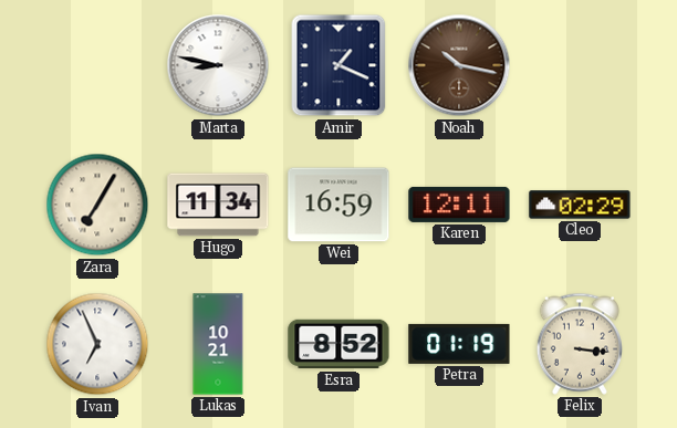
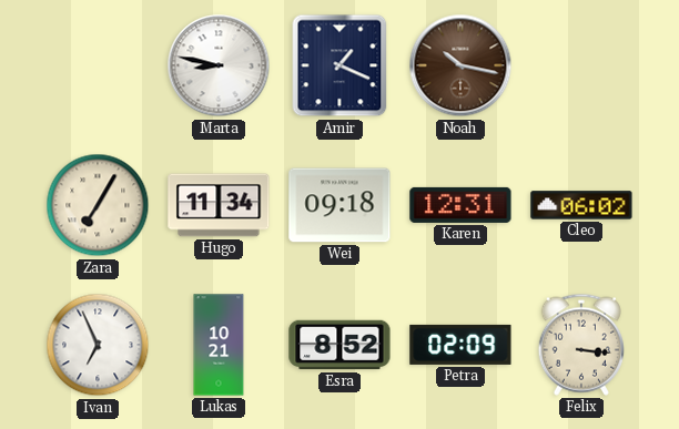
Wei: 16:59 -> 09:18 (339, 205)
Karen: 12:11 -> 12:31 (460, 205)
Cleo: 02:29 -> 06:02 (581, 205)
Petra: 01:19 -> 02:09 (460, 345)
